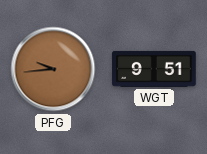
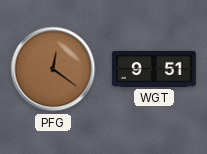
PFG: 9:44 -> 12:21 (53, 69)
